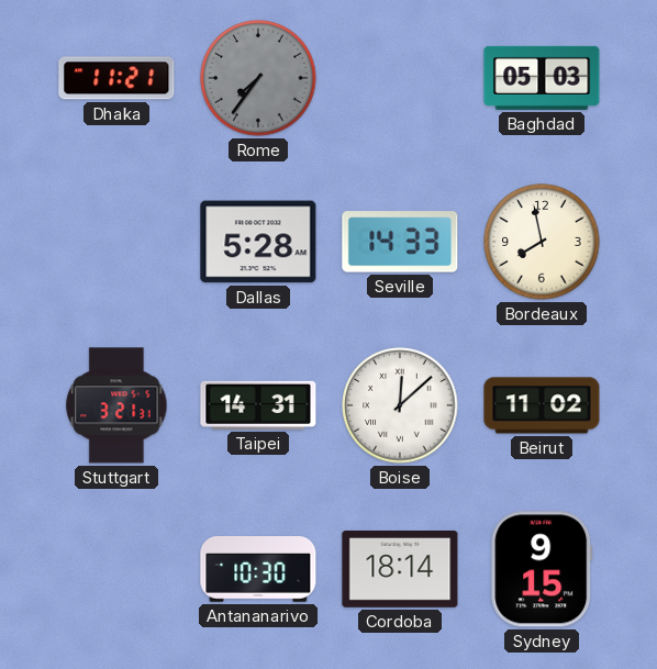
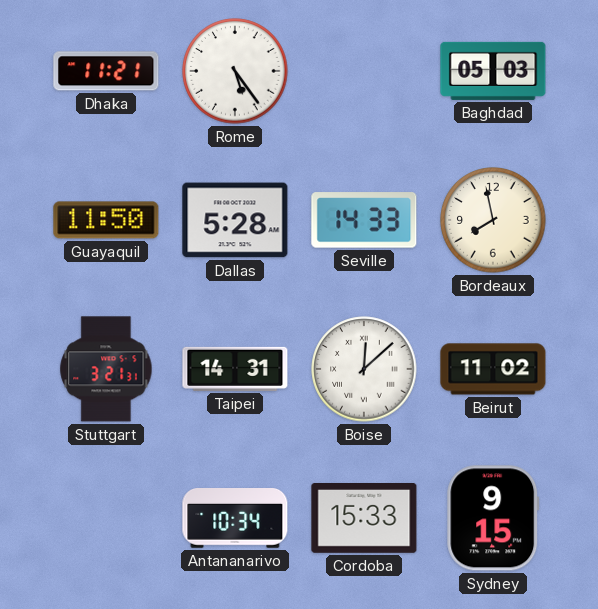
Rome: 7:36 -> 5:24 (235, 71)
Rome dial: grey -> white (235, 71)
Guayaquil: none -> 11:50 (106, 220)
Antananarivo: 10:30 -> 10:34 (235, 519)
Cordoba: 18:14 -> 15:33 (364, 519)
